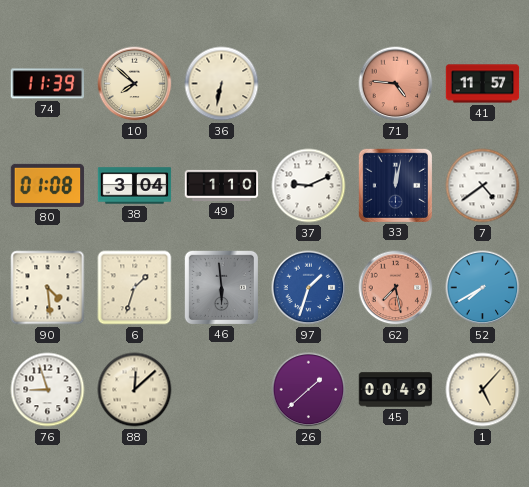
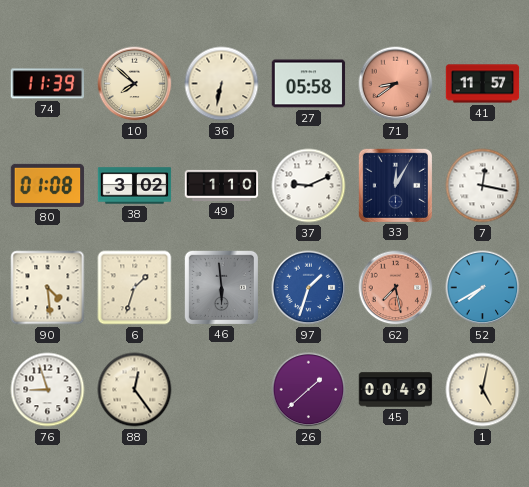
27: none -> 05:58 (309, 84)
71: 4:46 -> 8:39 (396, 84)
38: 3:04 -> 3:02 (135, 186)
33: 12:02 -> 12:05 (395, 185)
7: 4:39 -> 12:17 (483, 186)
88: 12:08 -> 12:24 (135, 390)
1: 5:07 -> 5:02 (483, 390)
